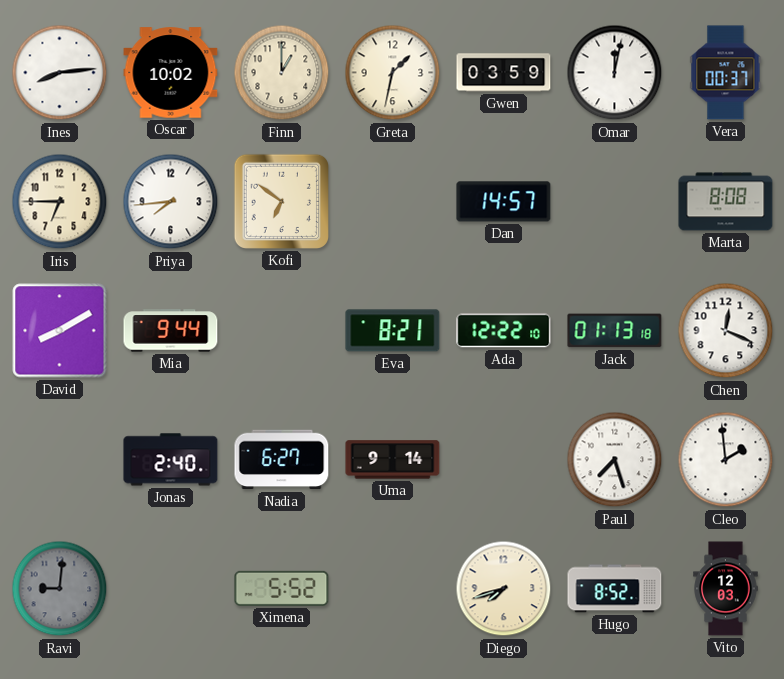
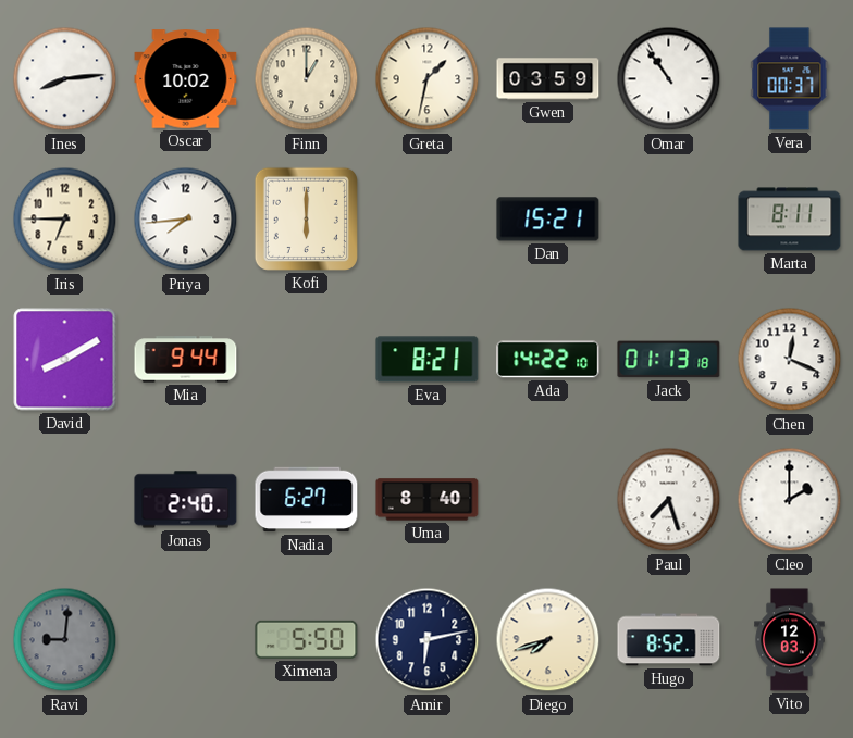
Omar: 12:02 -> 10:54 (669, 79)
Kofi: 6:51 -> 6:00 (306, 218)
Dan: 14:57 -> 15:21 (548, 220)
Marta: 8:08 -> 8:11 (790, 220)
Ada: 12:22 -> 14:22 (548, 360)
Uma: 9:14 -> 8:40 (428, 500)
Cleo: 1:59 -> 2:00 (790, 500)
Ximena: 5:52 -> 5:50 (307, 639)
Amir: none -> 6:13 (428, 640)
